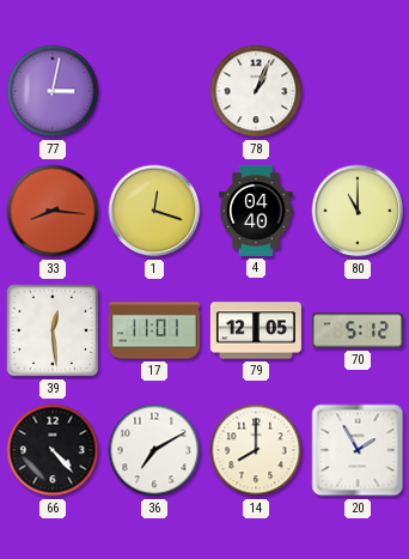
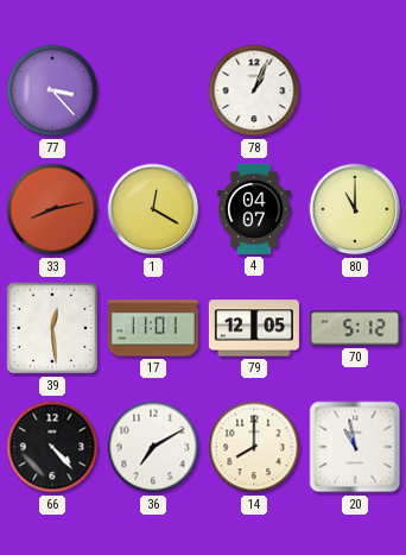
77: 3:02 -> 3:23 (52, 90)
33: 8:16 -> 8:13 (52, 209)
1: 12:18 -> 12:20 (153, 209)
4: 04:40 -> 04:07 (255, 209)
20: 1:55 -> 10:58 (355, 447)
